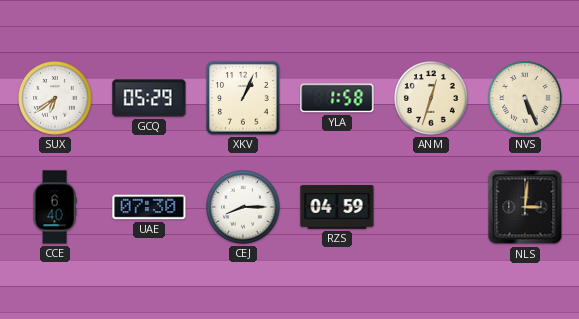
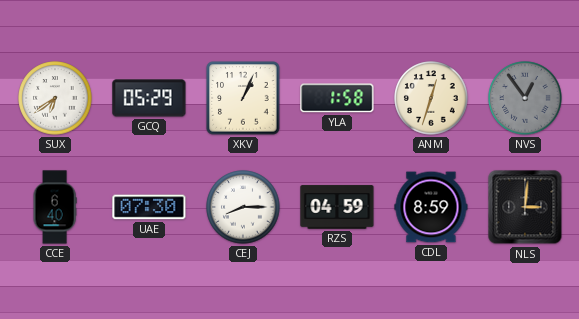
NVS: 5:26 -> 12:54 (525, 98)
NVS dial: cream -> grey (525, 98)
CDL: none -> 8:59 (431, 207)
